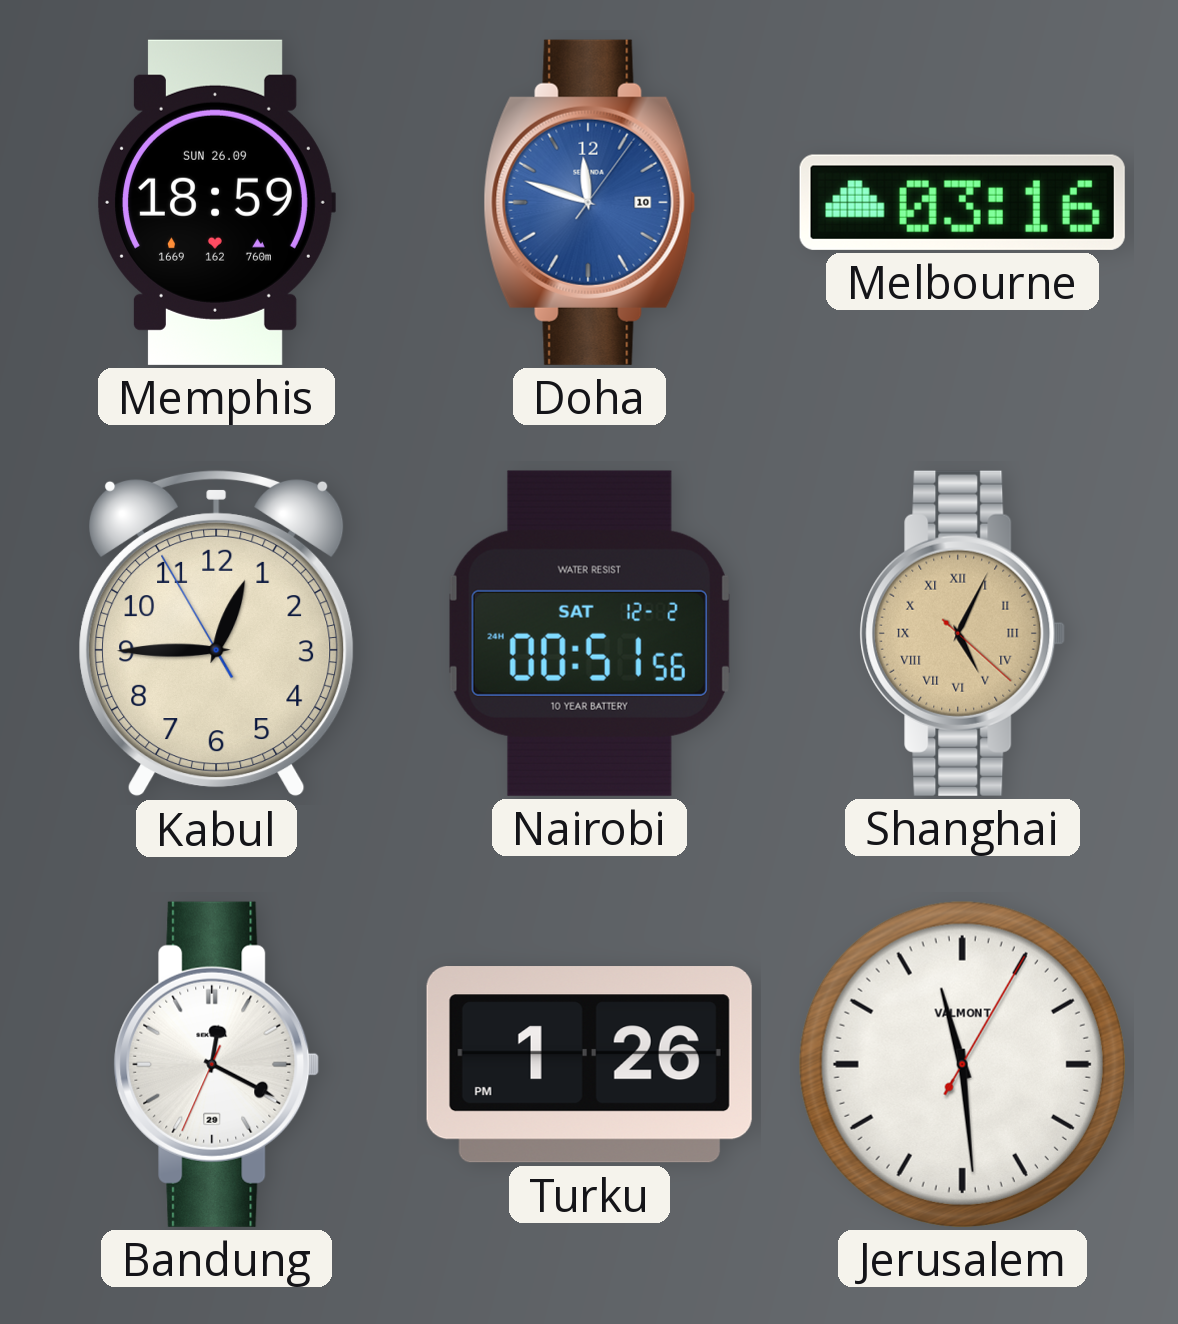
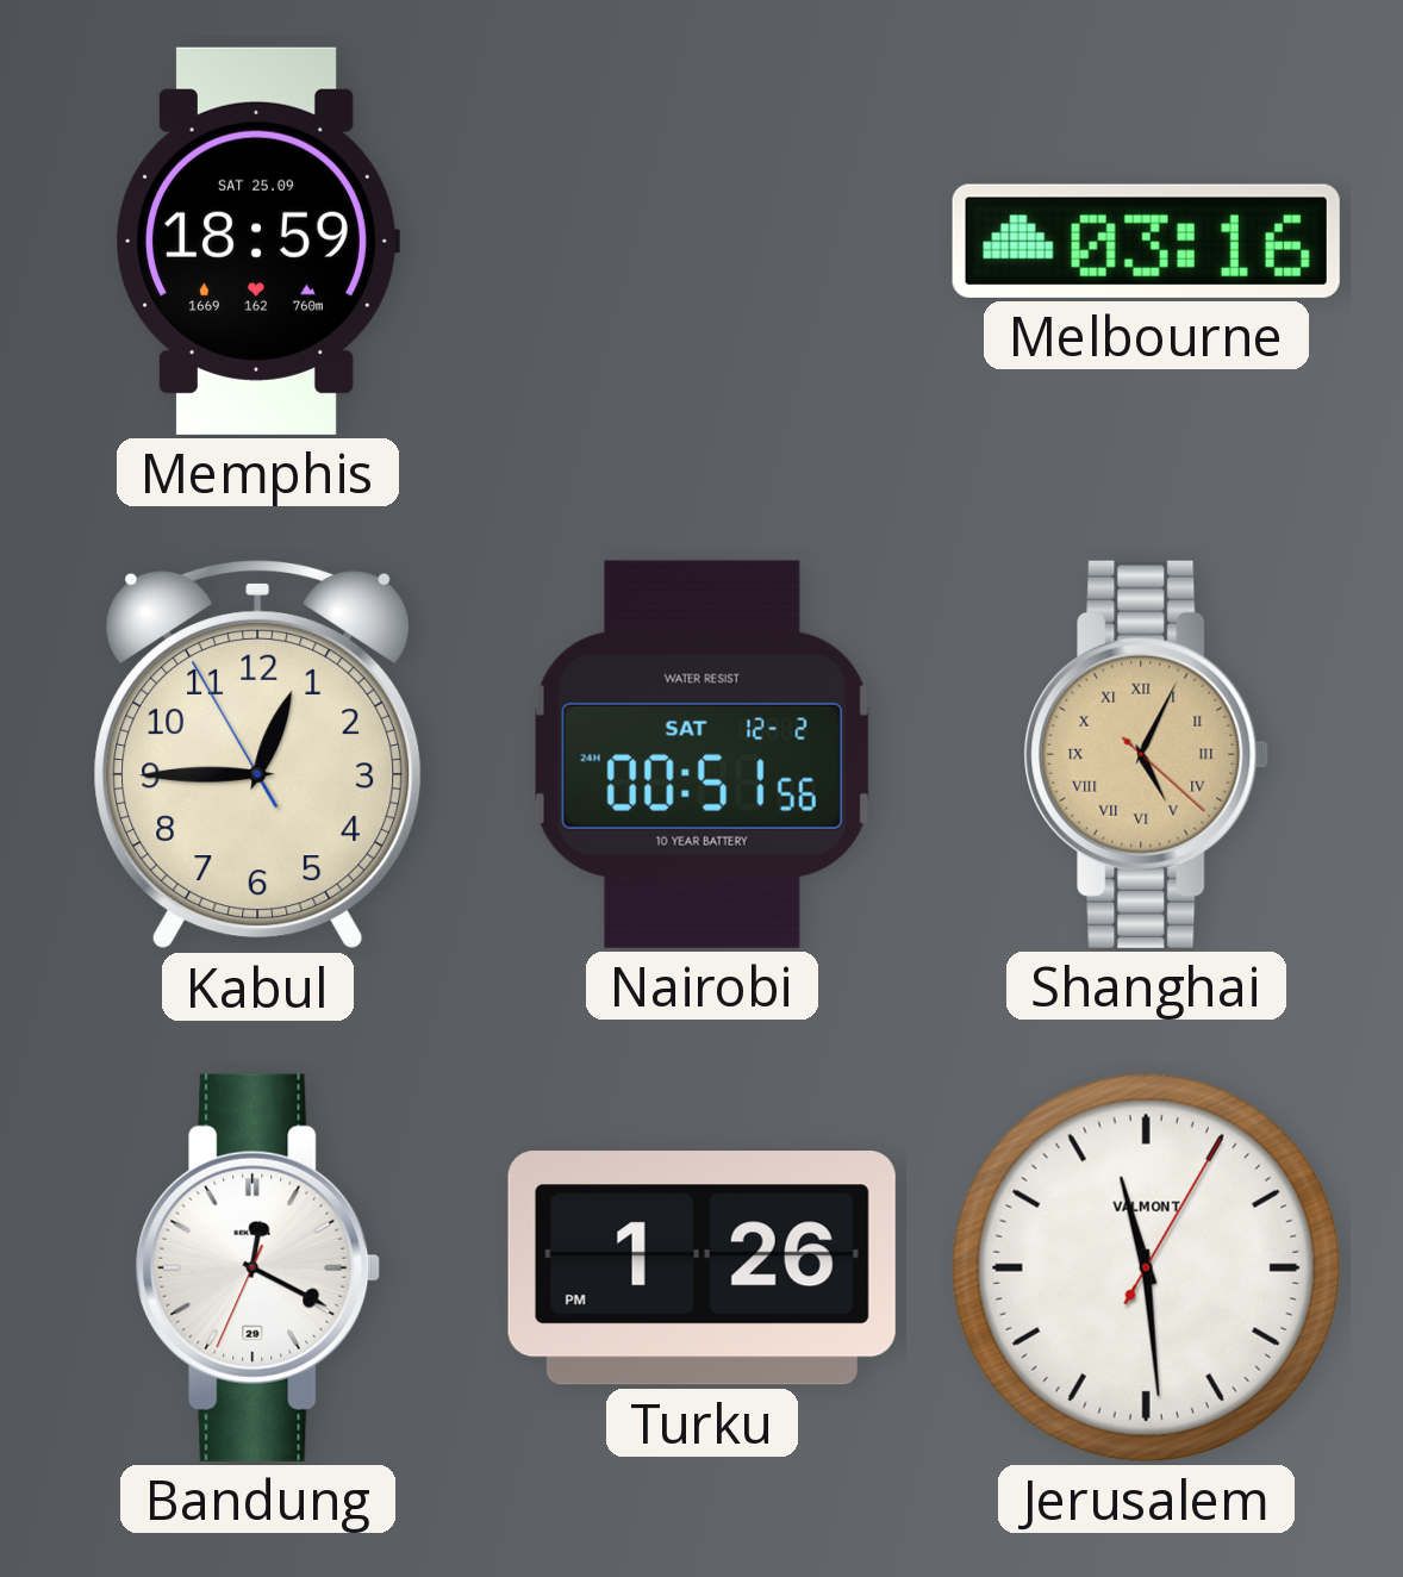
Memphis date: SUN 26.09 -> SAT 25.09 (257, 241)
Doha: 11:48 -> none (590, 202)
